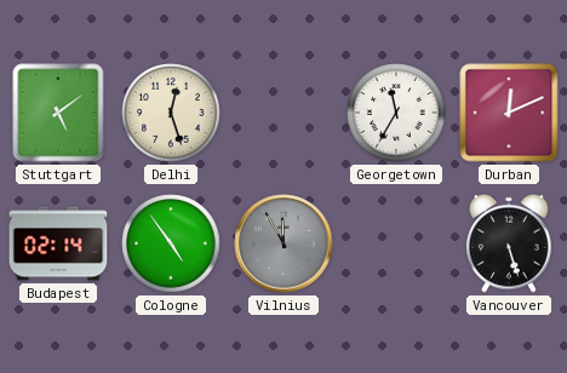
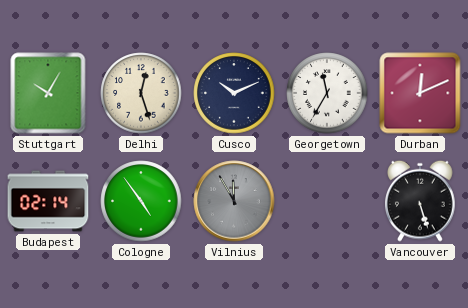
Stuttgart: 5:09 -> 10:05 (48, 93)
Cusco: none -> 10:11 (234, 93)
